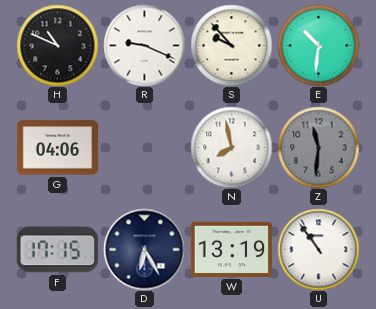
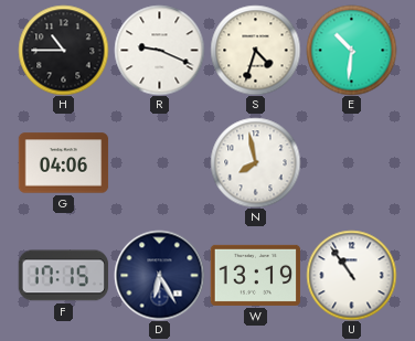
H: 10:49 -> 10:45 (63, 50)
S: 9:53 -> 4:33 (255, 50)
Z: 11:31 -> none (318, 147)
